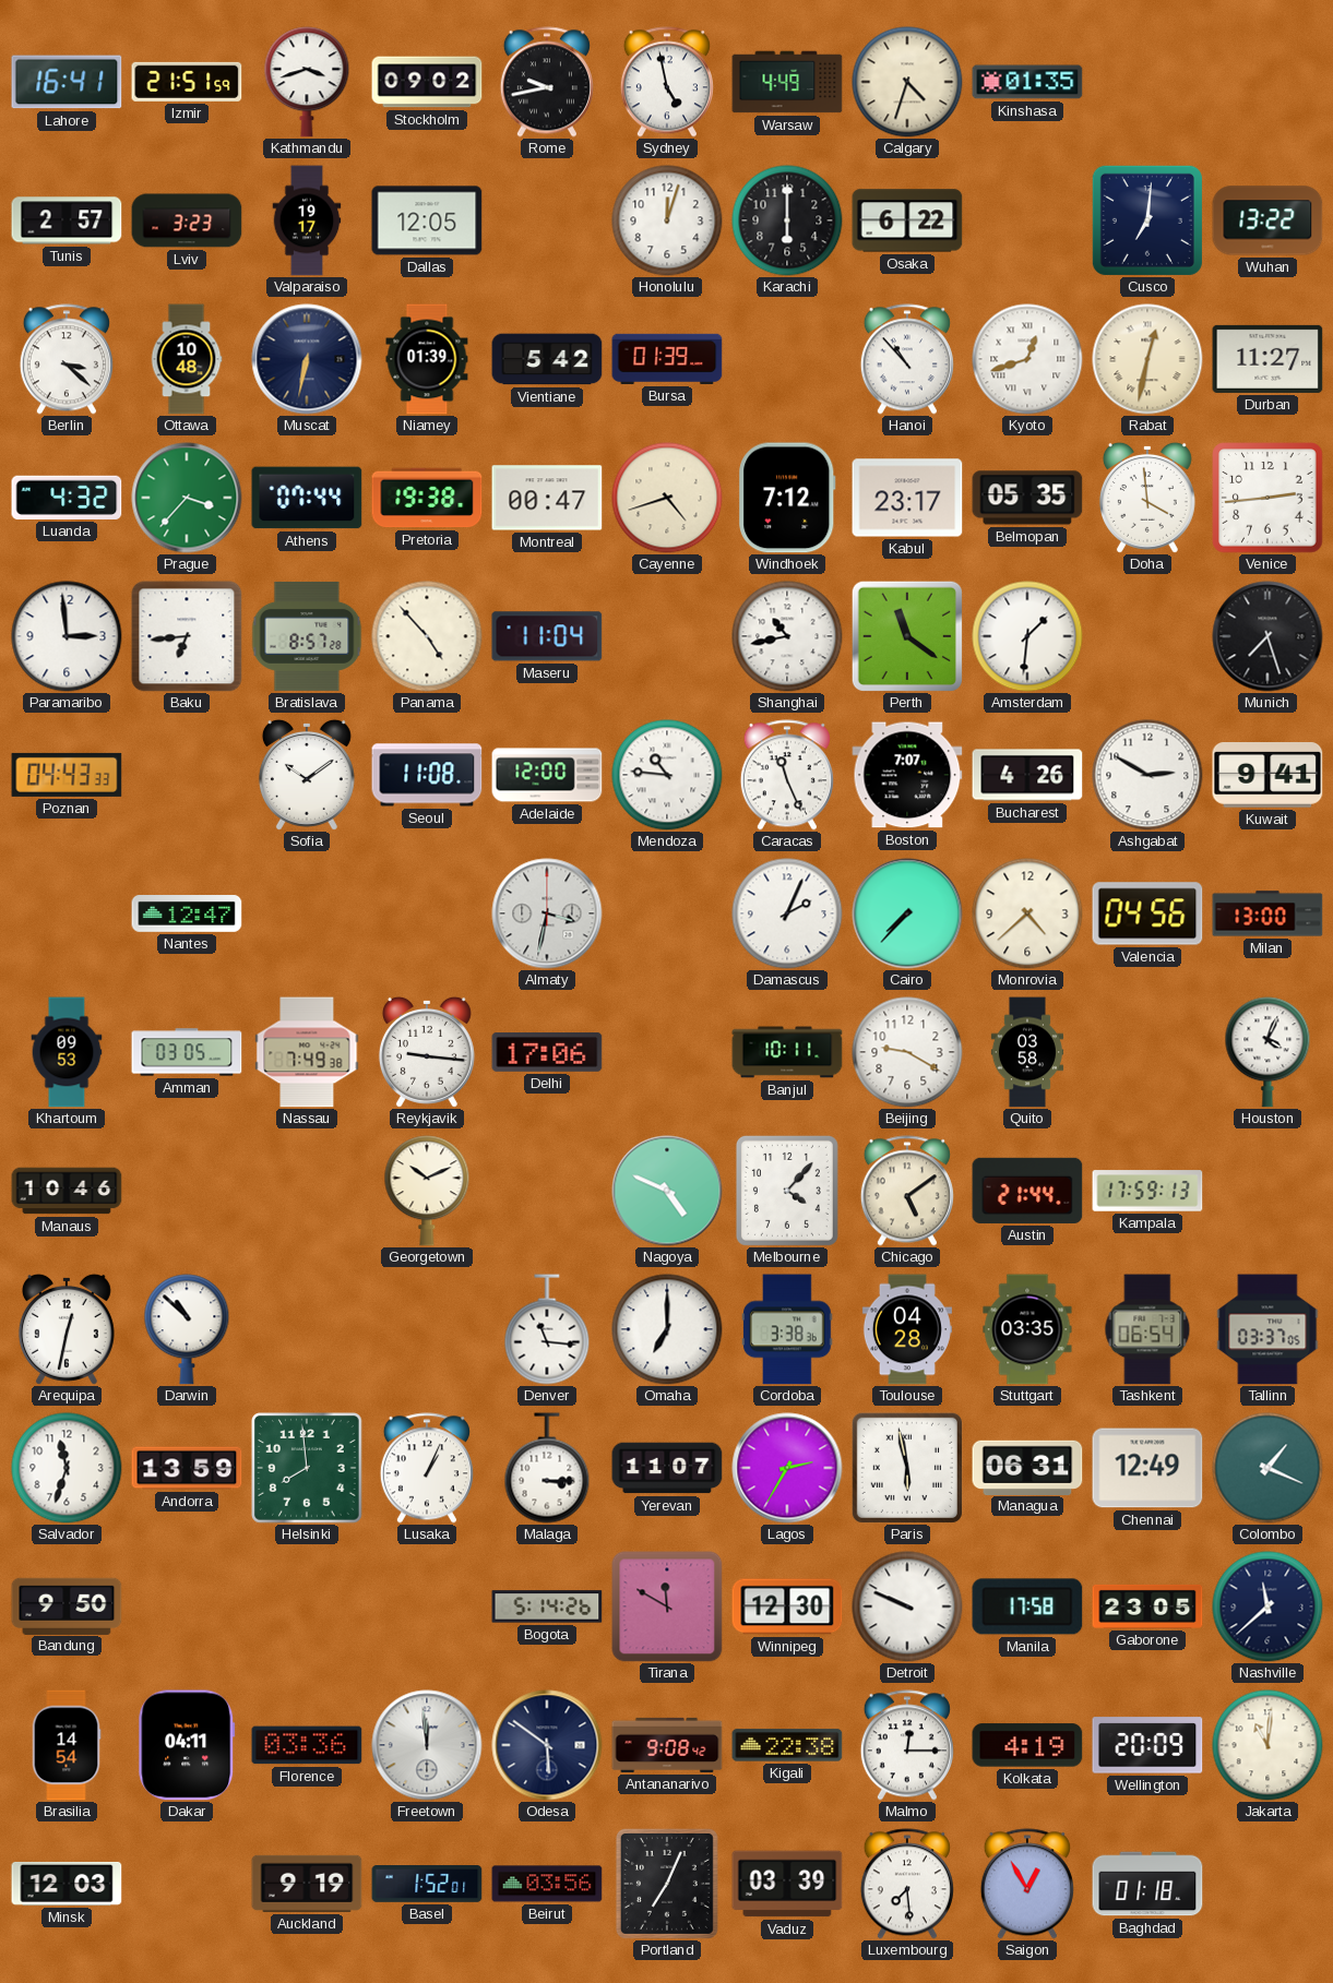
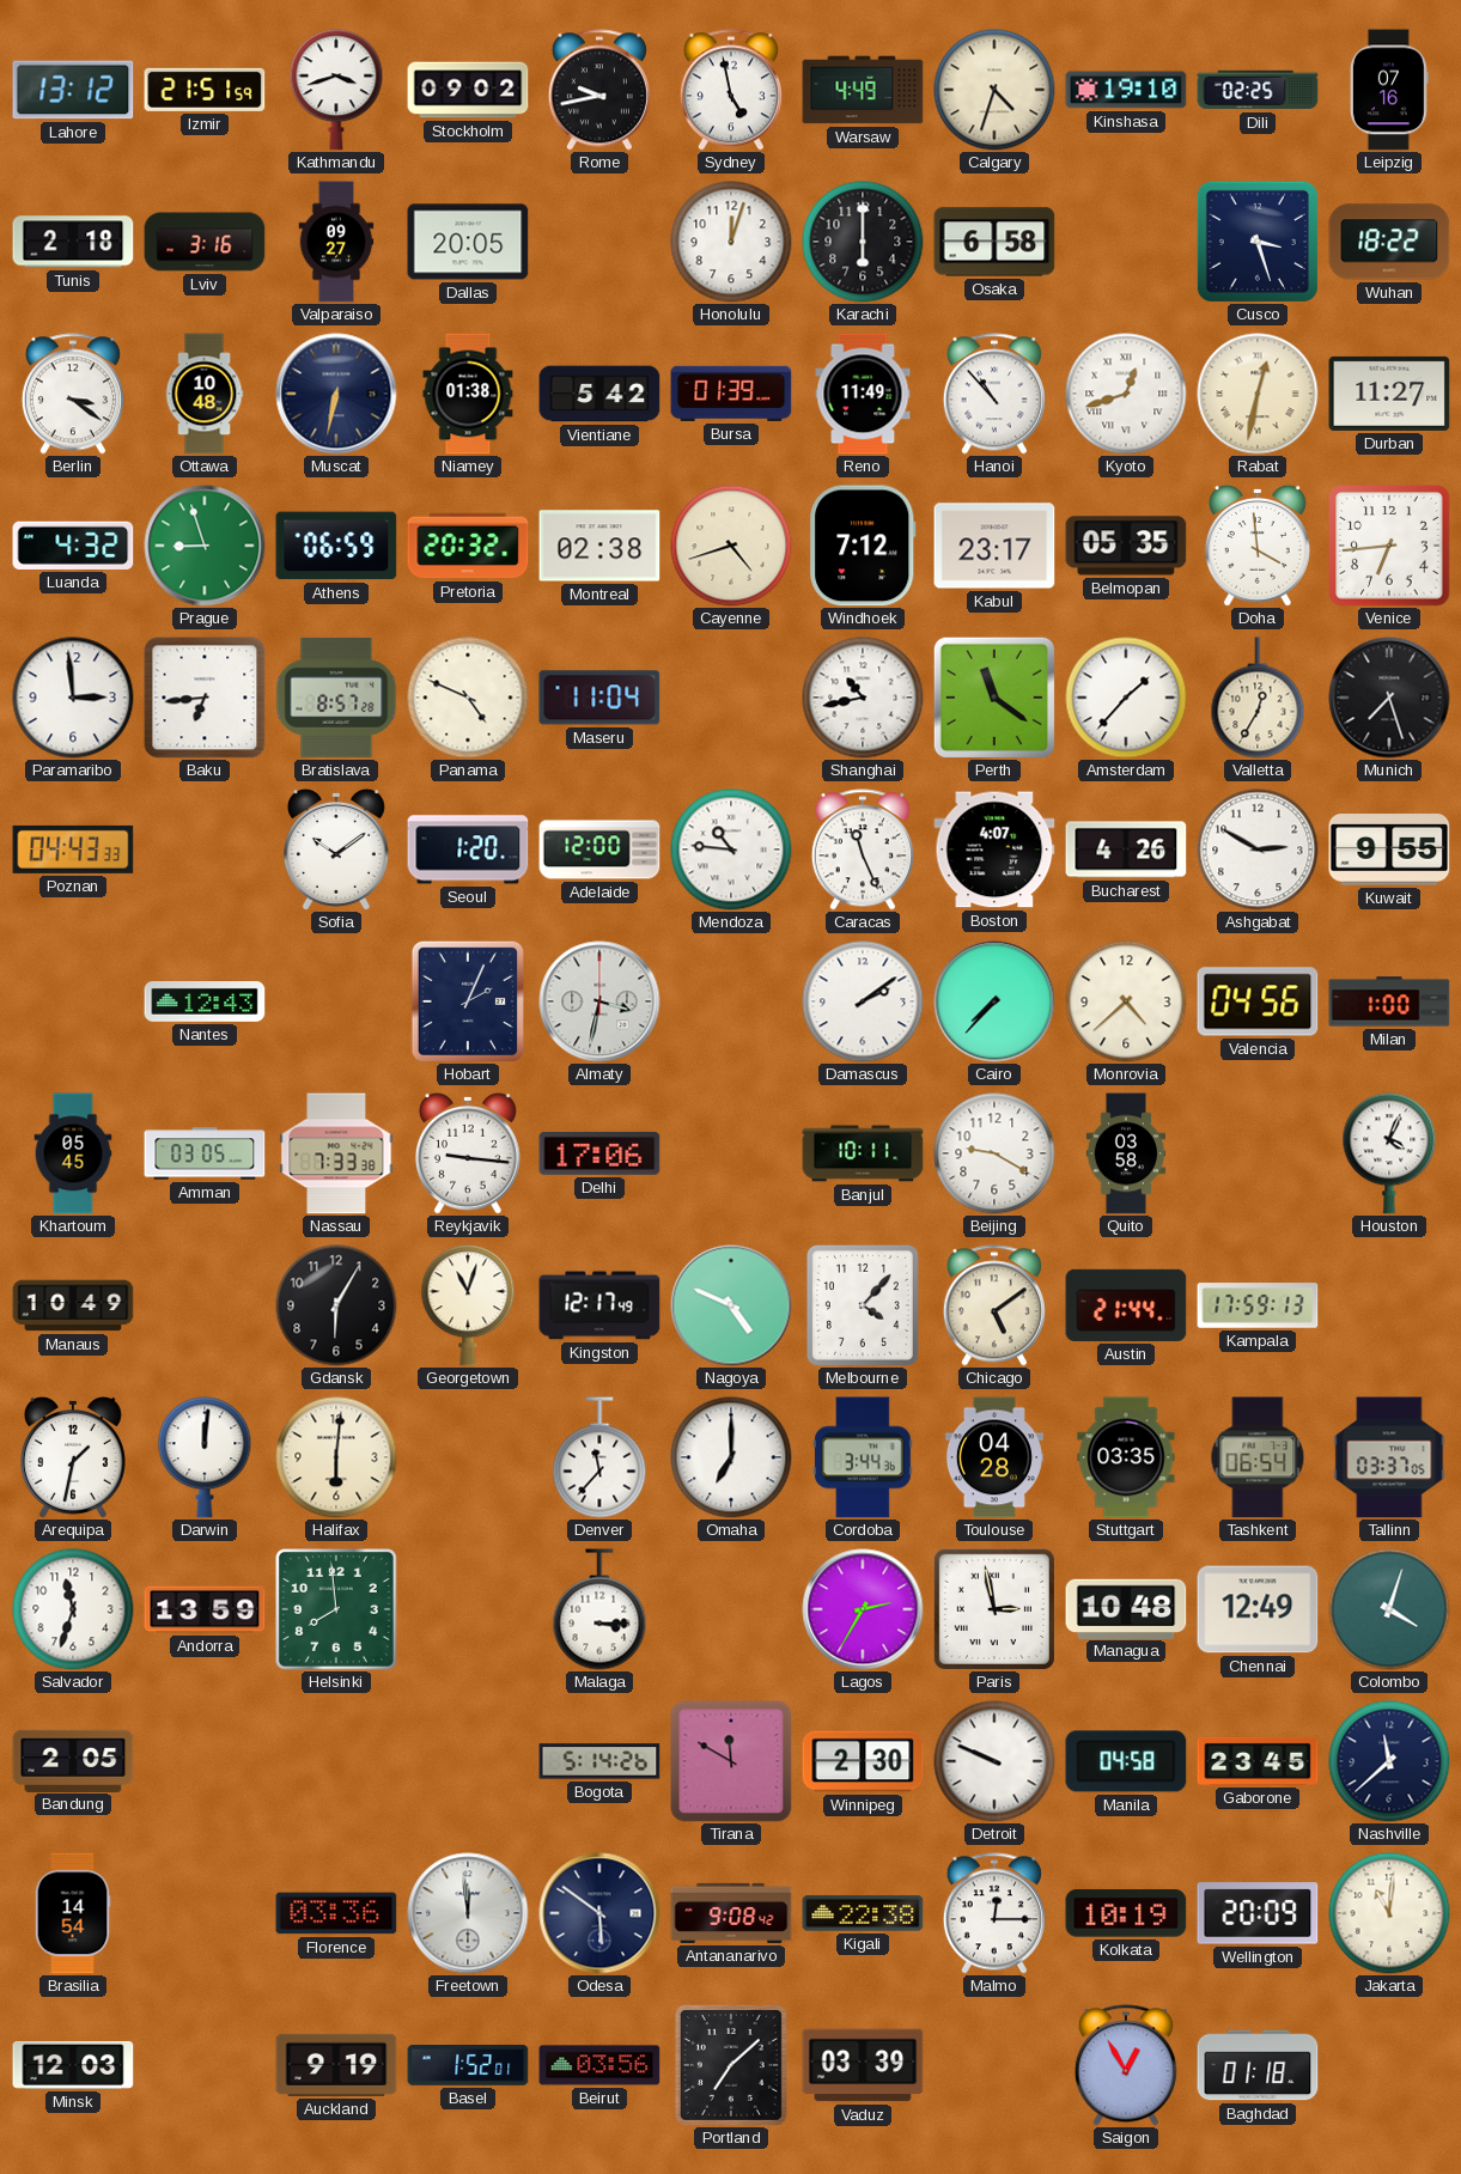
Lahore: 16:41 -> 13:12 (73, 90)
Kinshasa: 01:35 -> 19:10 (1126, 90)
Dili: none -> 02:25 (1258, 90)
Leipzig: none -> 07:16 (1389, 90)
Tunis: 2:57 -> 2:18 (73, 242)
Lviv: 3:23 -> 3:16 (205, 242)
Valparaiso: 19:17 -> 09:27 (336, 242)
Dallas: 12:05 -> 20:05 (468, 242)
Osaka: 6:22 -> 6:58 (994, 242)
Cusco: 7:01 -> 3:27 (1258, 242)
Wuhan: 13:22 -> 18:22 (1389, 242)
Berlin: 3:22 -> 3:21 (73, 394)
Niamey: 01:39 -> 01:38 (468, 394)
Reno: none -> 11:49 (863, 394)
Prague: 3:37 -> 8:57 (205, 546)
Athens: 07:44 -> 06:59 (336, 546)
Pretoria: 19:38 -> 20:32 (468, 546)
Montreal: 00:47 -> 02:38 (599, 546)
Venice: 2:44 -> 6:44 (1389, 546)
Panama: 4:53 -> 4:49 (468, 698)
Amsterdam: 1:31 -> 1:37 (1126, 698)
Valletta: none -> 12:35 (1258, 698)
Seoul: 11:08 -> 1:20 (468, 849)
Boston: 7:07 -> 4:07 (994, 849)
Kuwait: 9:41 -> 9:55 (1389, 849)
Nantes: 12:47 -> 12:43 (205, 1003)
Hobart: none -> 2:04 (467, 1000)
Damascus: 2:04 -> 2:09 (863, 1001)
Milan: 13:00 -> 1:00 (1389, 1001)
Khartoum: 09:53 -> 05:45 (73, 1153)
Nassau: 7:49 -> 7:33 (336, 1153)
Manaus: 10:46 -> 10:49 (73, 1305)
Gdansk: none -> 6:05 (336, 1305)
Georgetown: 10:11 -> 11:03 (468, 1305)
Kingston: none -> 12:17 (599, 1305)
Arequipa: 12:32 -> 1:32 (73, 1457)
Darwin: 10:52 -> 12:01 (205, 1457)
Halifax: none -> 6:01 (336, 1457)
Denver: 11:16 -> 11:37 (599, 1457)
Cordoba: 3:38 -> 3:44 (863, 1457)
Lusaka: 1:04 -> none (427, 1468)
Yerevan: 11:07 -> none (667, 1468)
Paris: 5:58 -> 2:58 (994, 1609)
Managua: 06:31 -> 10:48 (1126, 1608)
Colombo: 1:19 -> 4:03 (1389, 1609)
Bandung: 9:50 -> 2:05 (73, 1760)
Winnipeg: 12:30 -> 2:30 (863, 1761)
Manila: 17:58 -> 04:58 (1126, 1761)
Gaborone: 23:05 -> 23:45 (1258, 1761)
Dakar: 04:11 -> none (187, 1745)
Kolkata: 4:19 -> 10:19 (1126, 1913)
Portland: 7:04 -> 7:08 (731, 2065)
Luxembourg: 7:29 -> none (907, 1884)
